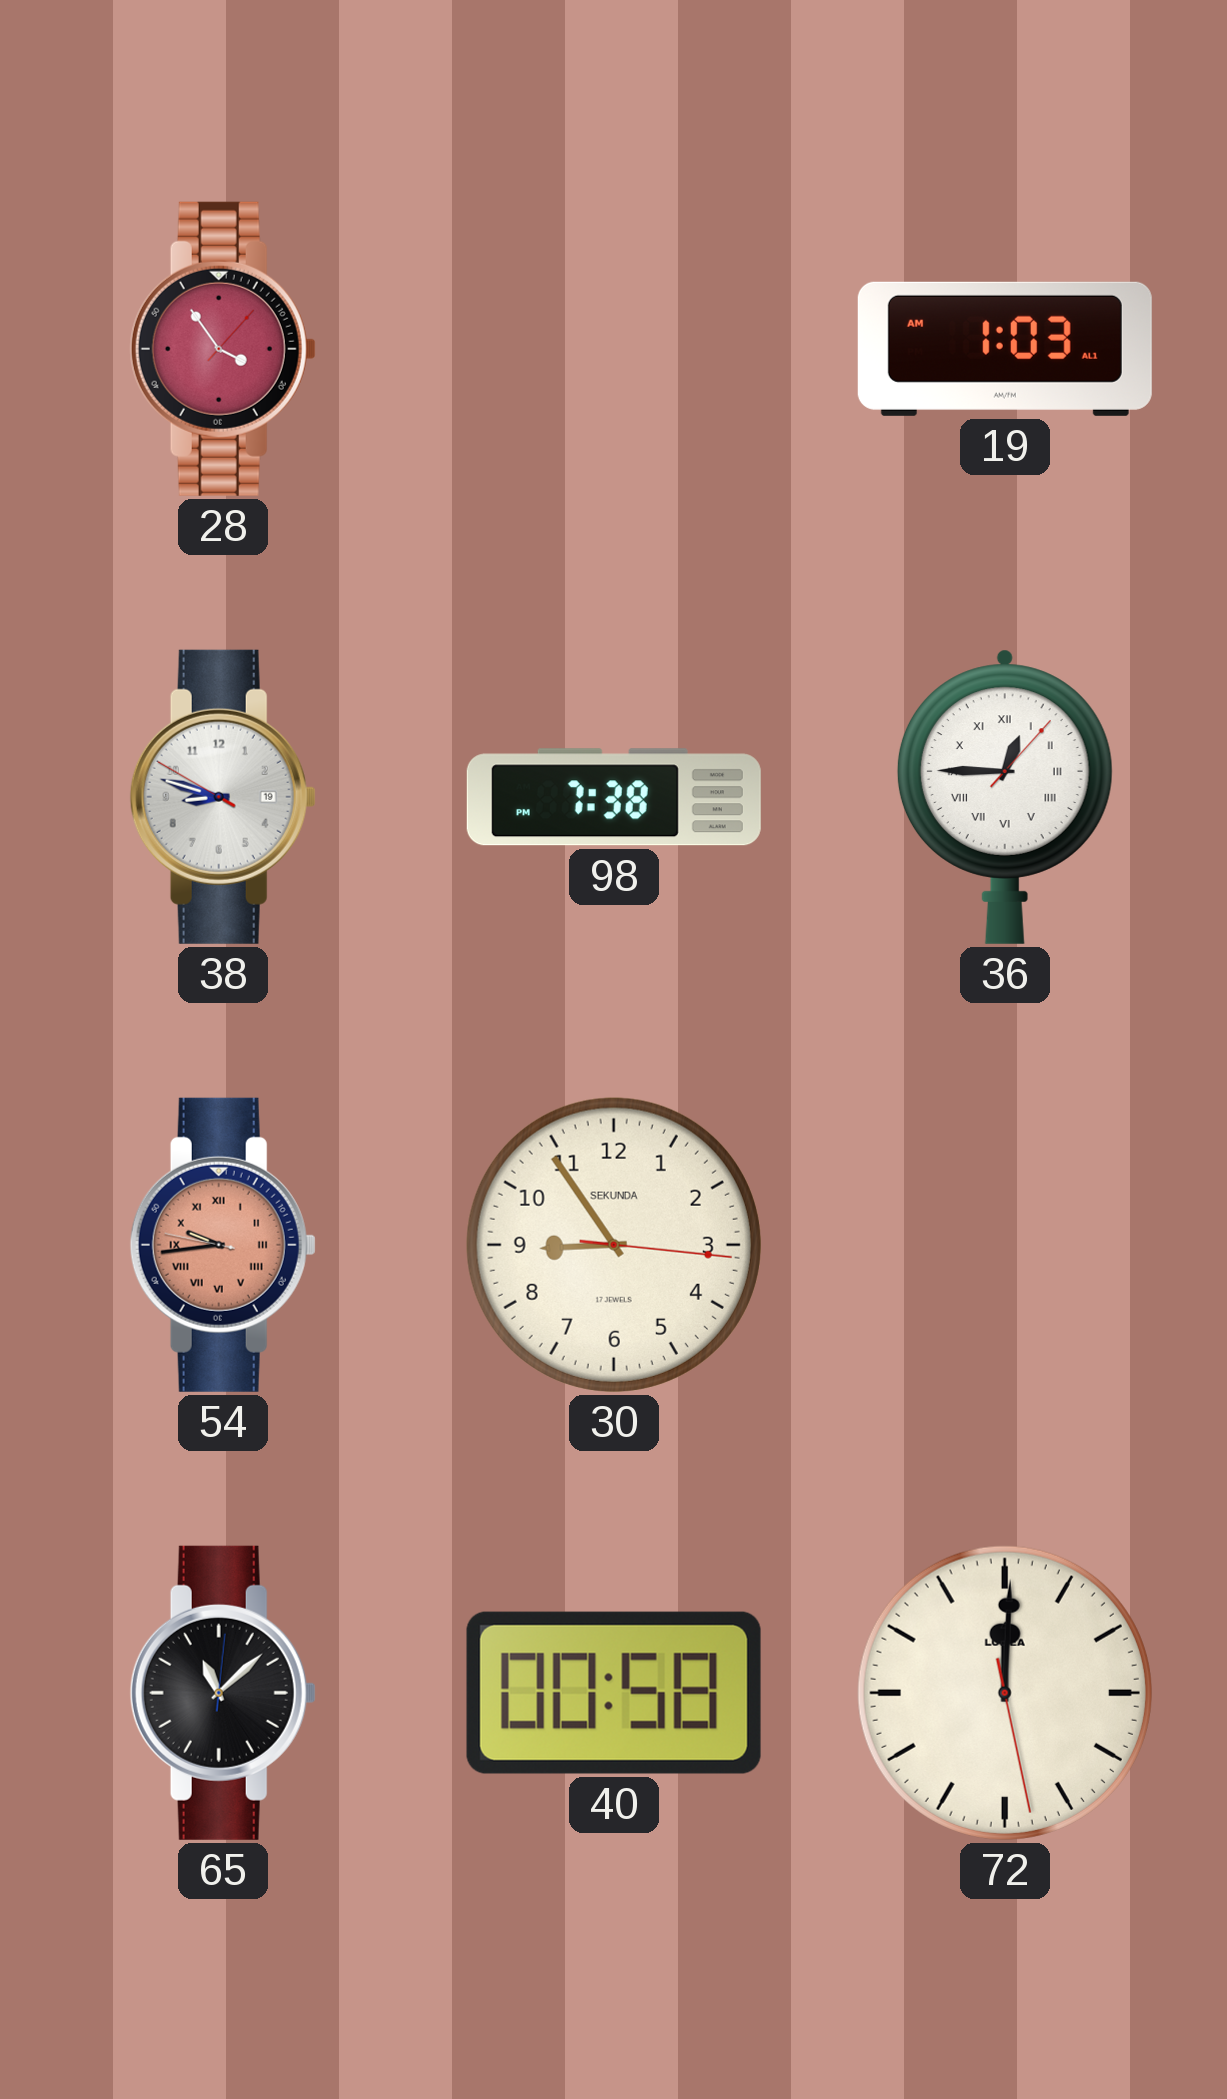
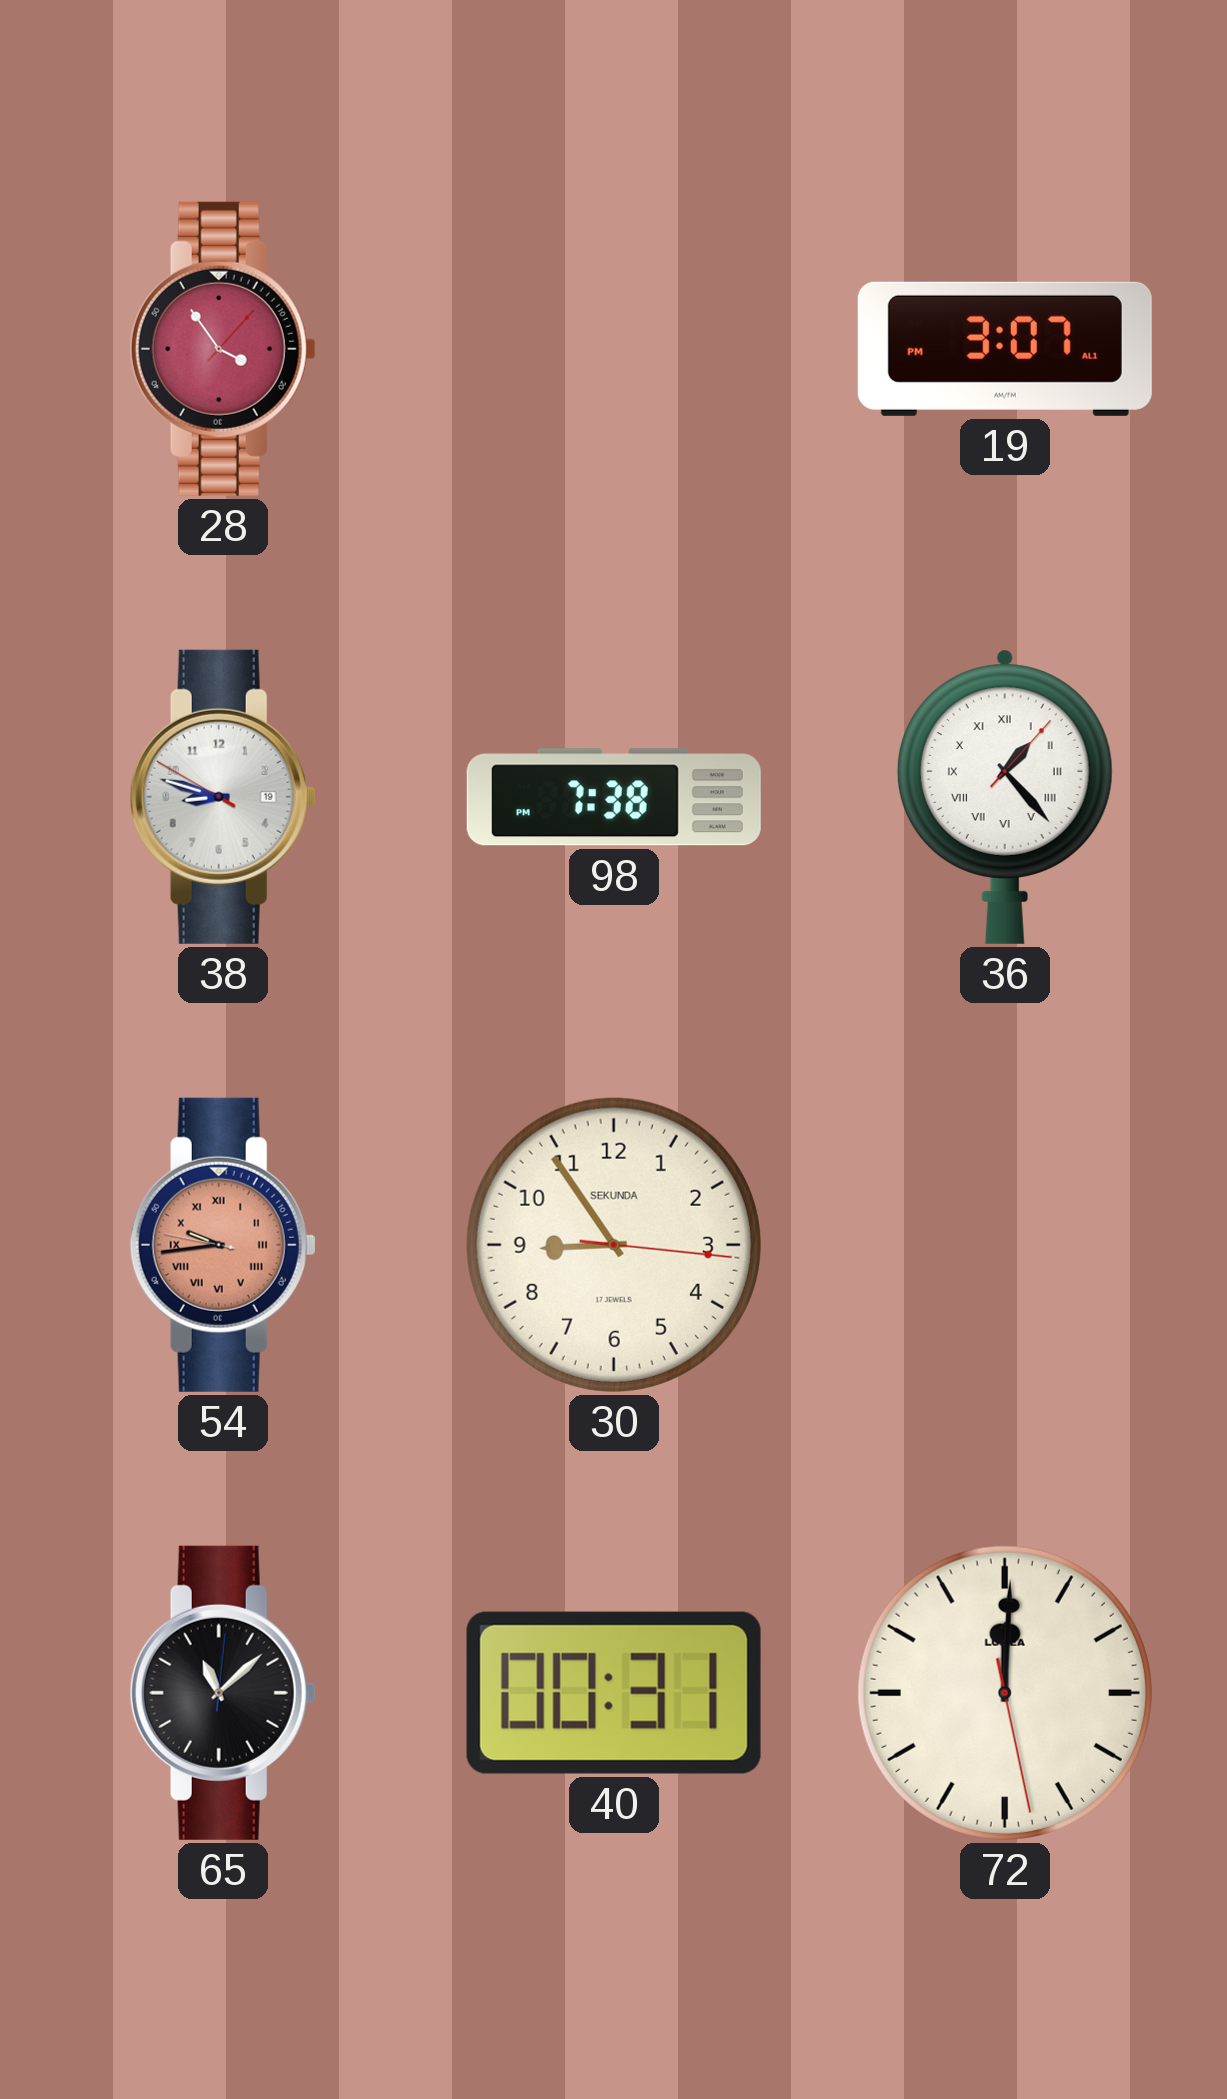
19: 1:03 -> 3:07 (1005, 349)
36: 12:45 -> 1:23 (1005, 797)
40: 00:58 -> 00:31 (614, 1693)
